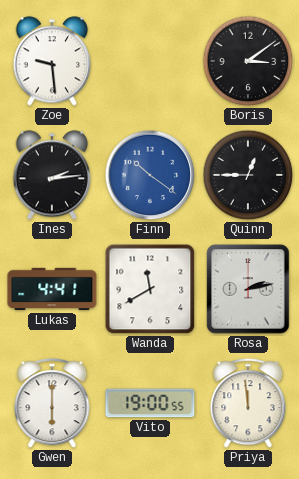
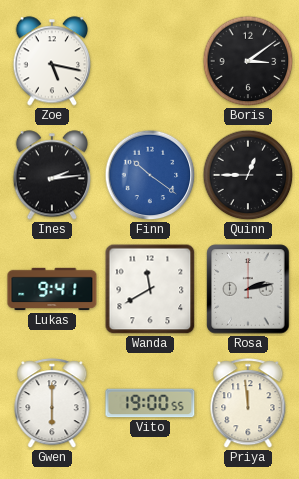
Zoe: 9:29 -> 5:17 (52, 61)
Lukas: 4:41 -> 9:41 (52, 289)
